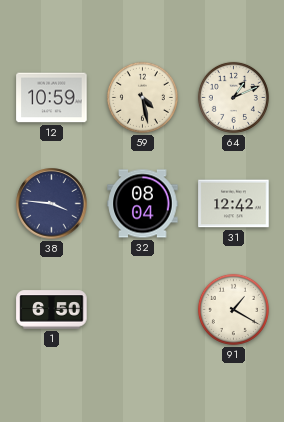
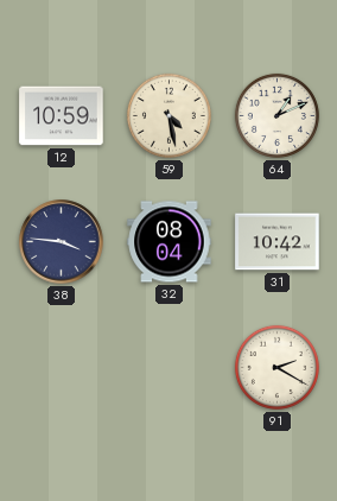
31: 12:42 -> 10:42 (278, 242)
1: 6:50 -> none (52, 310)
91: 1:20 -> 2:20 (276, 367)
